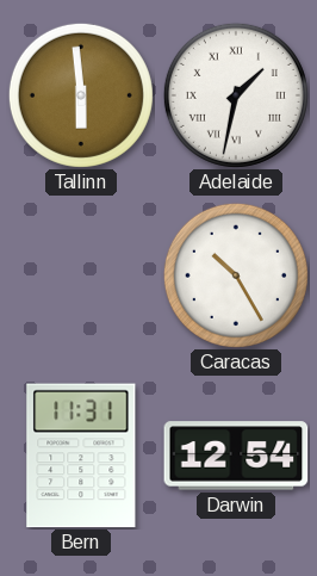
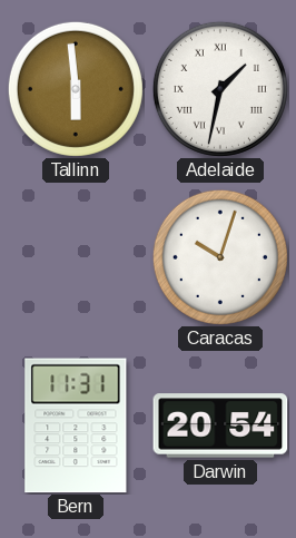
Caracas: 10:25 -> 10:03 (220, 257)
Darwin: 12:54 -> 20:54 (220, 425)
